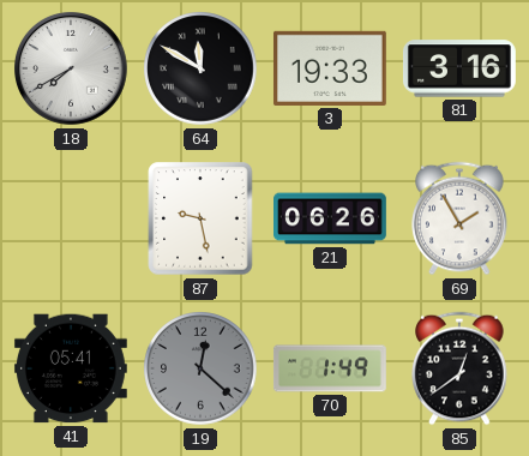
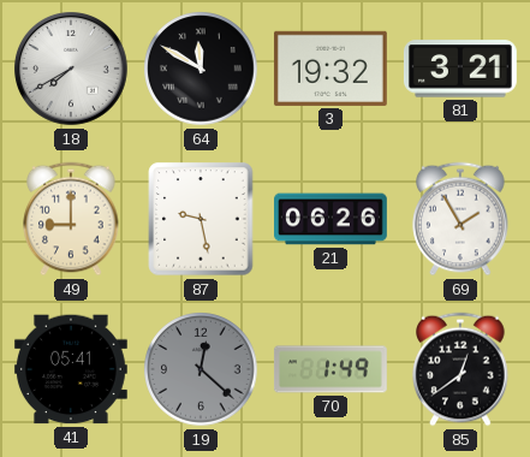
3: 19:33 -> 19:32 (330, 69)
81: 3:16 -> 3:21 (460, 69)
49: none -> 9:00 (71, 219)
